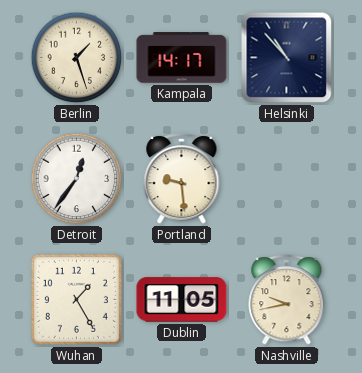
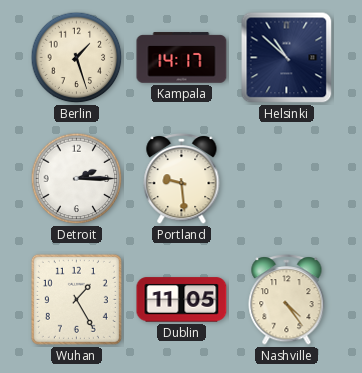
Helsinki: 10:53 -> 10:52 (287, 58)
Detroit: 12:36 -> 2:15 (77, 179)
Nashville: 9:43 -> 4:24 (287, 300)
